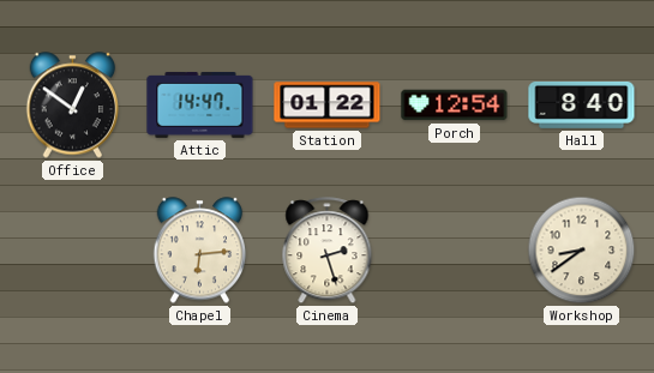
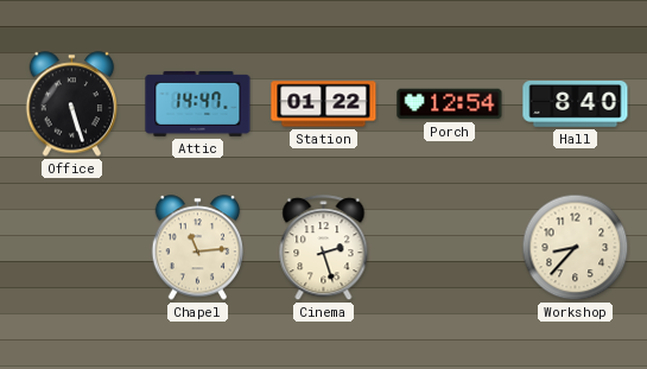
Office: 12:51 -> 5:27 (72, 104)
Chapel: 6:14 -> 11:14 (198, 248)
Workshop: 8:39 -> 8:37 (576, 248)
